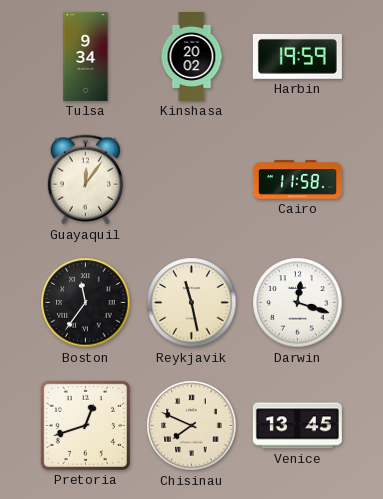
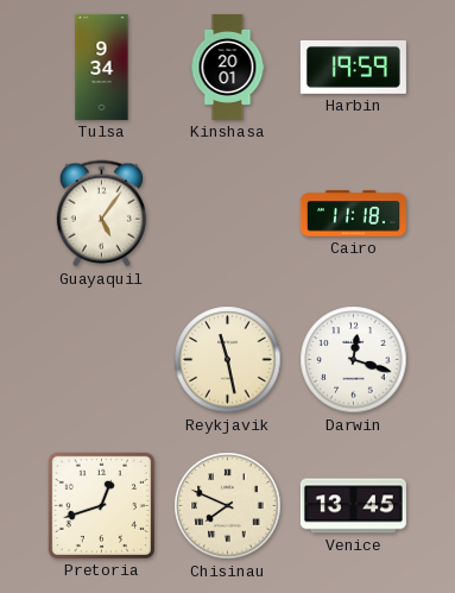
Kinshasa: 20:02 -> 20:01 (228, 67)
Guayaquil: 12:06 -> 5:06 (101, 214)
Cairo: 11:58 -> 11:18 (353, 214)
Boston: 11:36 -> none (86, 303)
